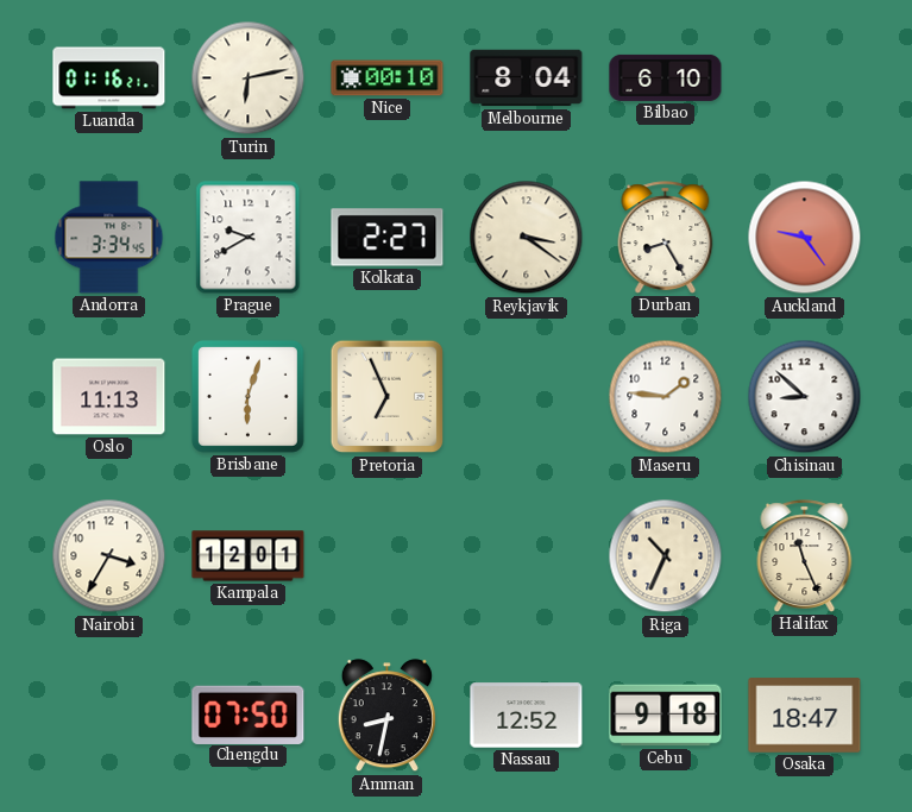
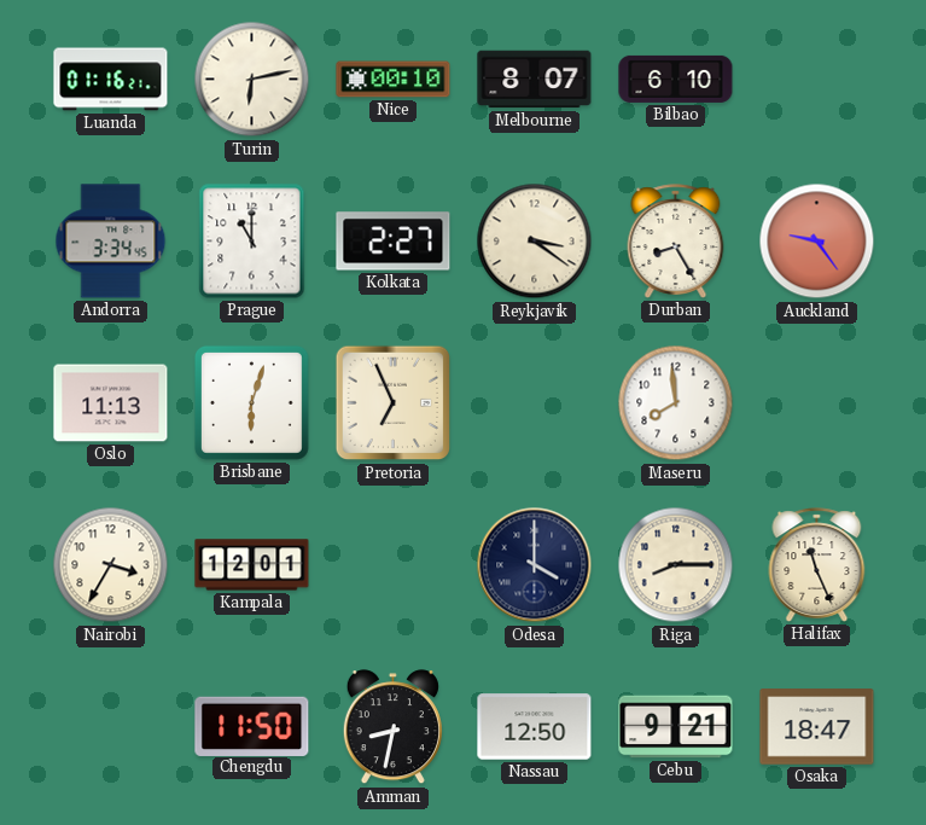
Melbourne: 8:04 -> 8:07 (535, 80)
Prague: 9:40 -> 11:00 (252, 242)
Maseru: 1:46 -> 7:59 (676, 403)
Chisinau: 8:52 -> none (805, 397)
Odesa: none -> 4:00 (535, 565)
Riga: 10:34 -> 8:15 (676, 565)
Chengdu: 07:50 -> 11:50 (252, 726)
Nassau: 12:52 -> 12:50 (535, 727)
Cebu: 9:18 -> 9:21 (676, 727)
